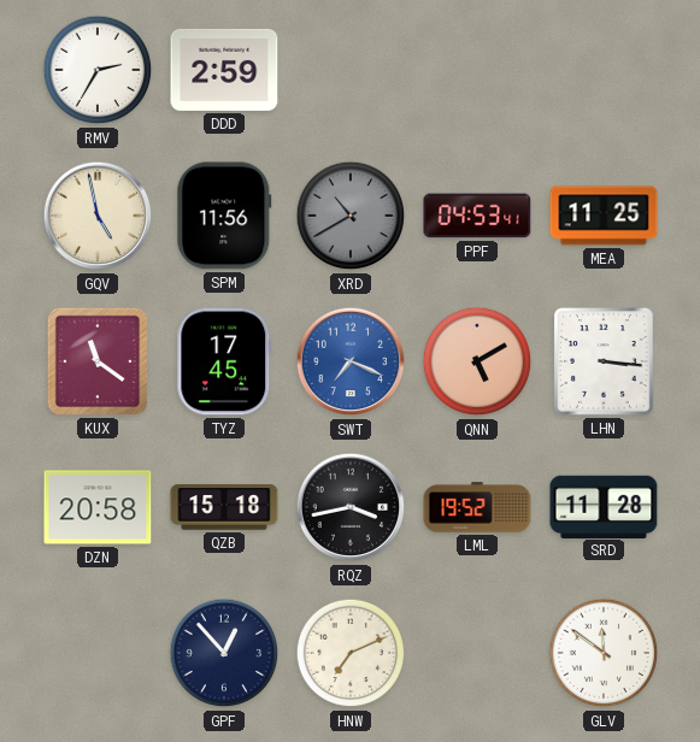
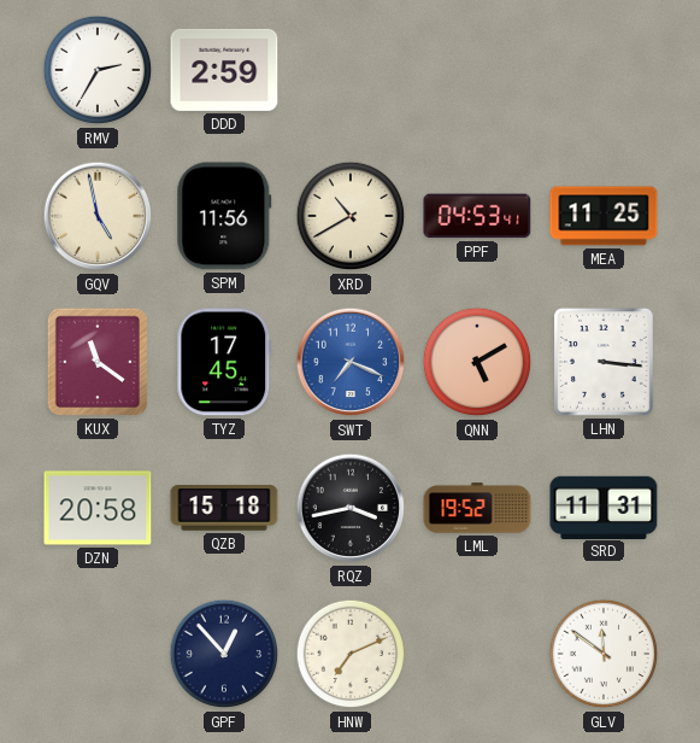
XRD dial: grey -> cream (351, 216)
SRD: 11:28 -> 11:31 (604, 507)
